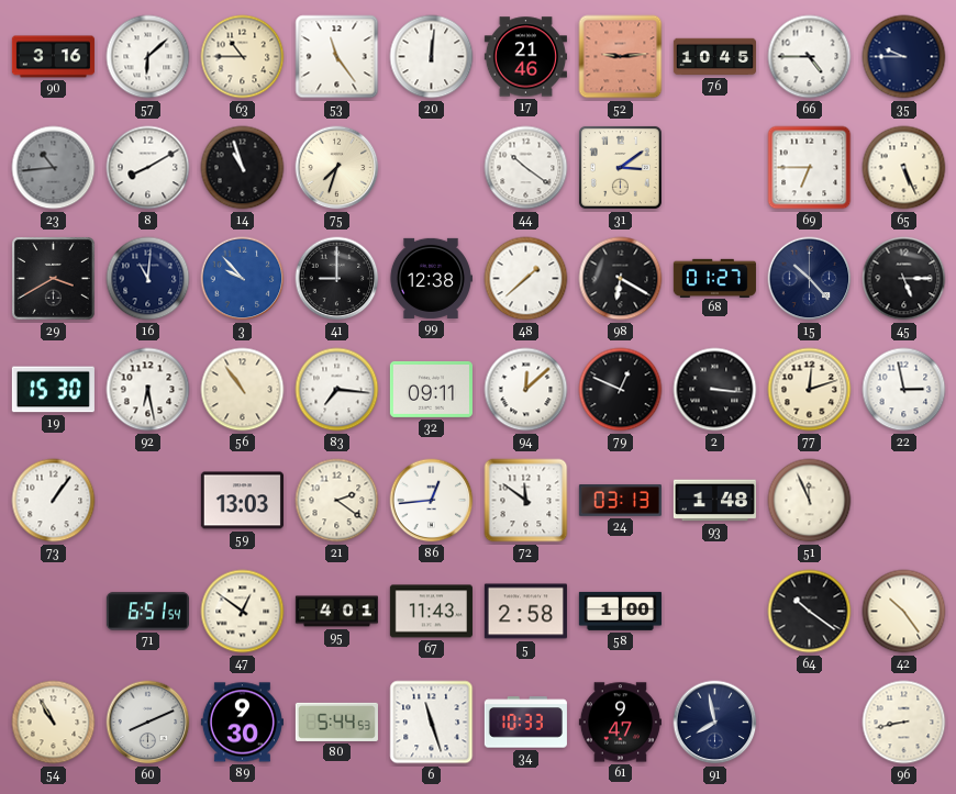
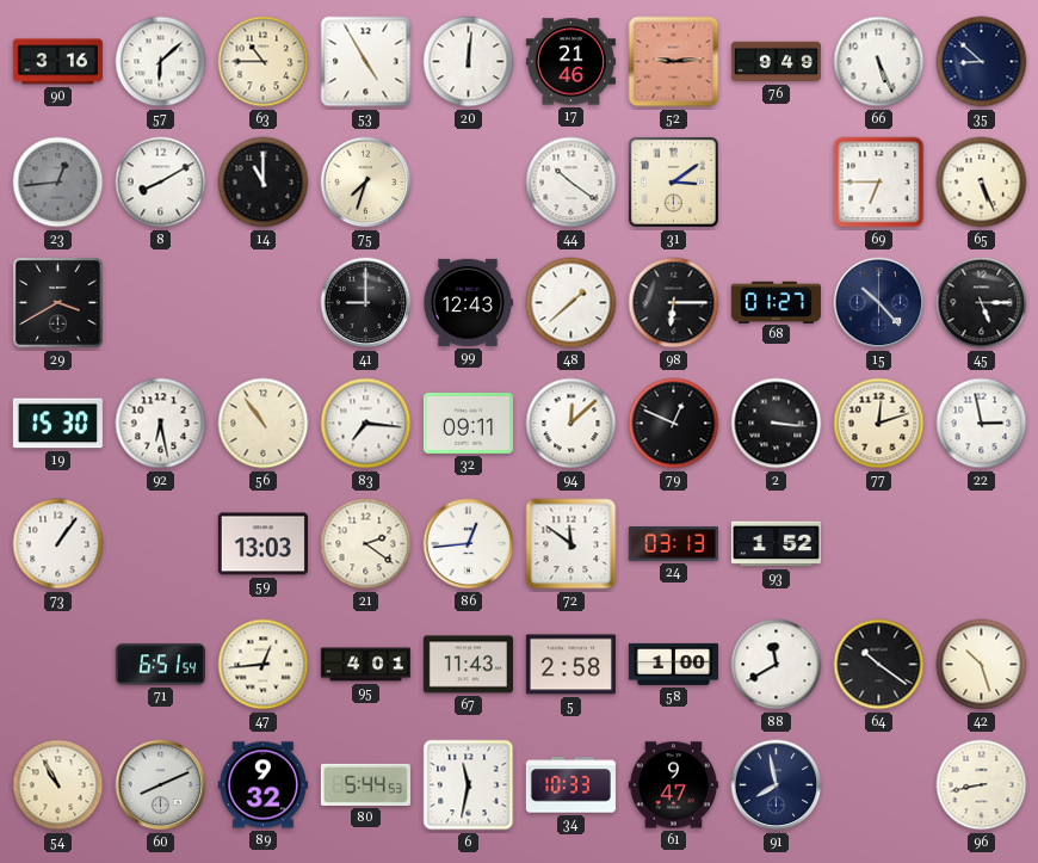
53: 11:24 -> 4:55 (366, 62)
76: 10:45 -> 9:49 (776, 62)
66: 4:45 -> 5:26 (879, 62)
35: 9:45 -> 8:52 (982, 62)
23: 10:44 -> 12:44 (58, 183)
14: 10:57 -> 11:00 (264, 183)
16: 11:01 -> none (148, 279)
3: 9:53 -> none (243, 279)
99: 12:38 -> 12:43 (468, 302)
98: 6:20 -> 6:15 (674, 303)
93: 1:48 -> 1:52 (776, 544)
51: 11:56 -> none (810, 501)
47: 12:51 -> 12:44 (264, 665)
88: none -> 11:40 (777, 665)
42: 10:24 -> 10:27 (982, 665)
89: 9:30 -> 9:32 (262, 785)
6: 11:27 -> 11:32 (469, 785)
